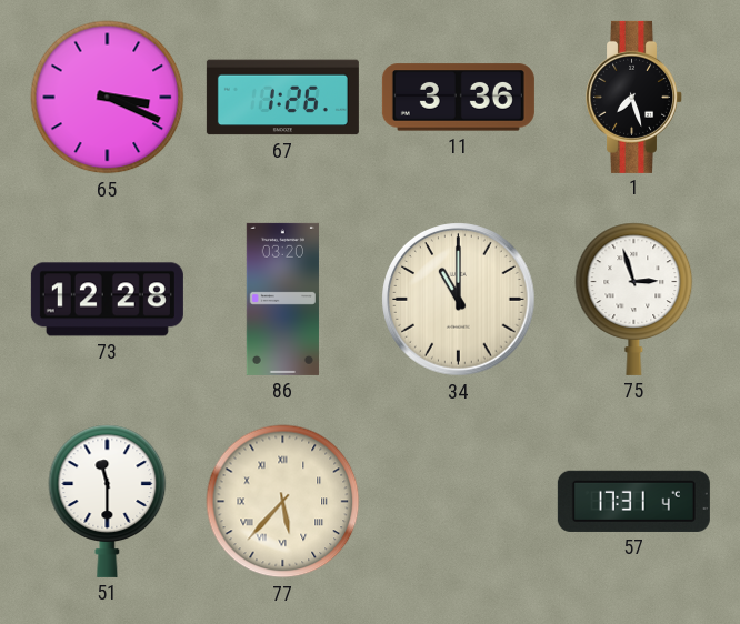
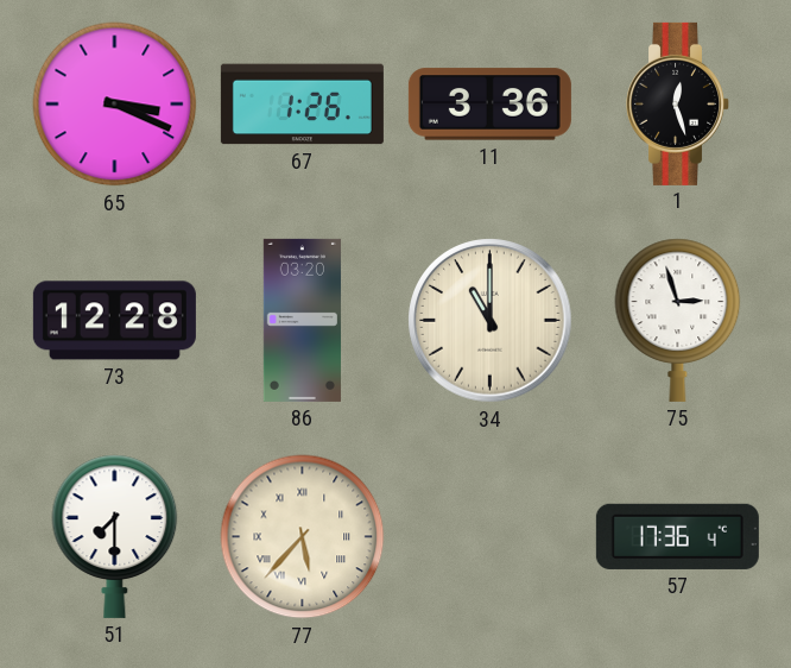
1: 7:27 -> 12:27 (678, 103)
51: 11:30 -> 7:30 (115, 536)
57: 17:31 -> 17:36 (677, 536)
